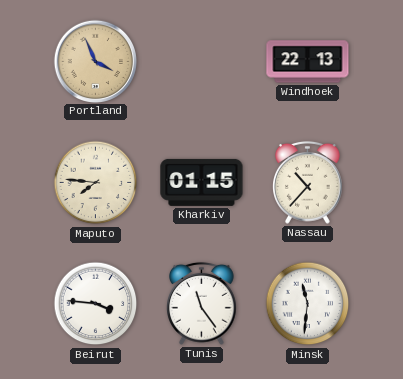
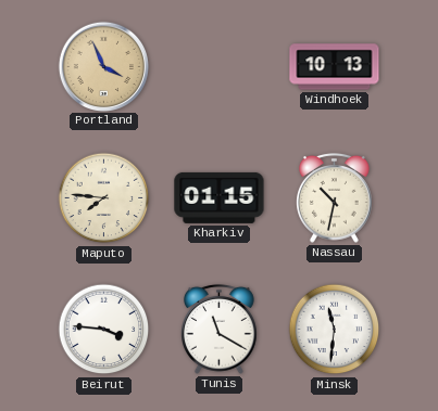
Windhoek: 22:13 -> 10:13 (335, 67)
Nassau: 10:37 -> 10:32 (335, 197)
Tunis: 11:24 -> 11:20 (220, 329)
